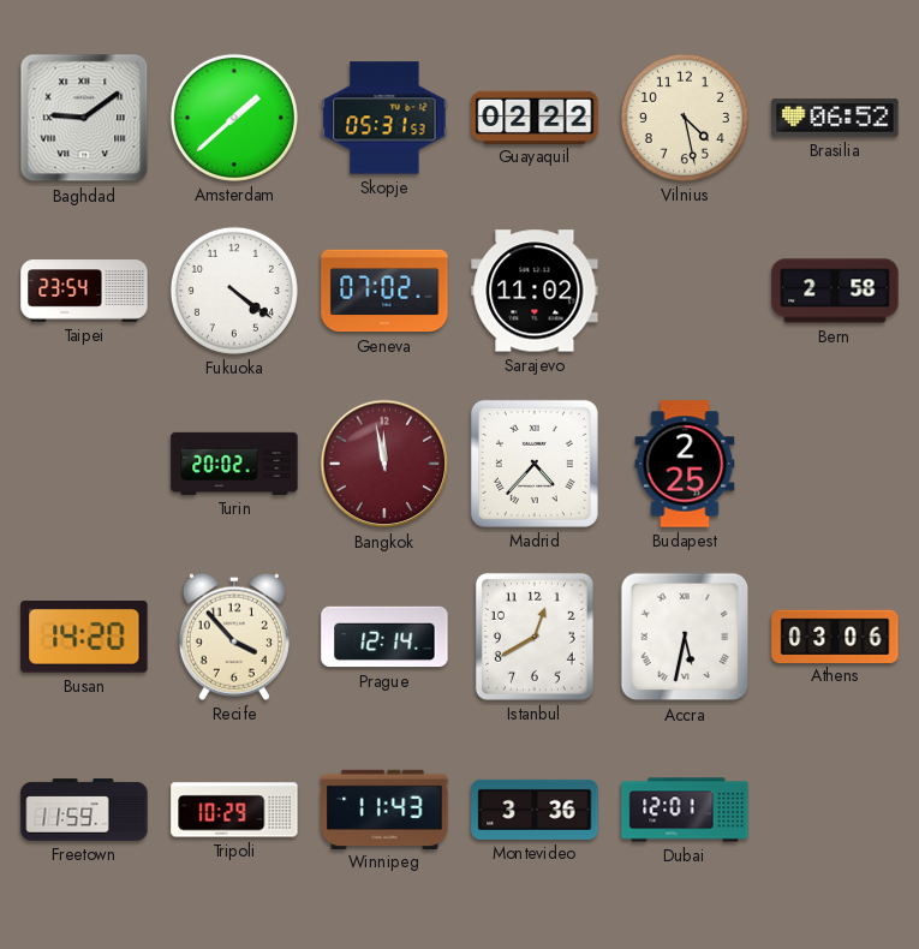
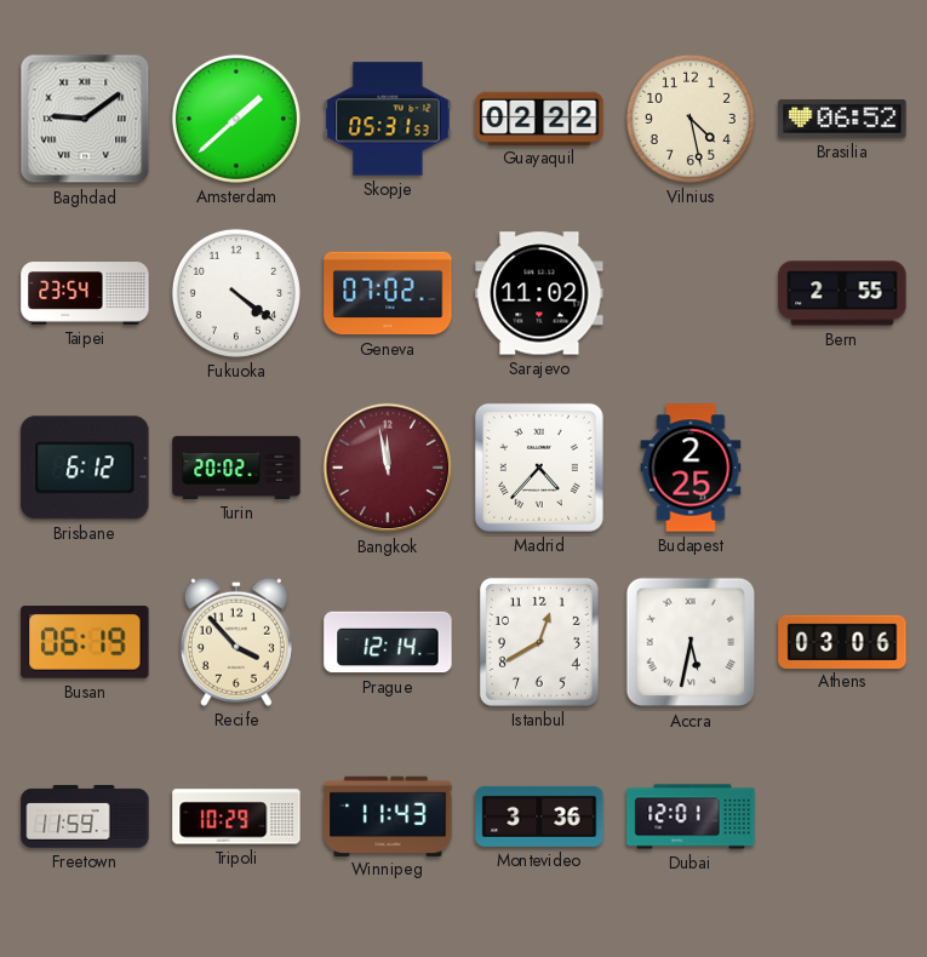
Bern: 2:58 -> 2:55 (842, 293)
Brisbane: none -> 6:12 (85, 468)
Busan: 14:20 -> 06:19 (85, 643)
